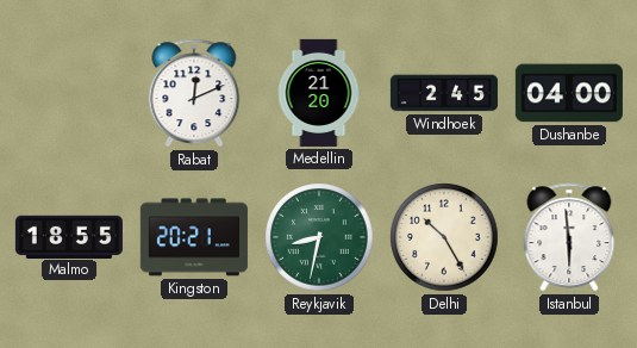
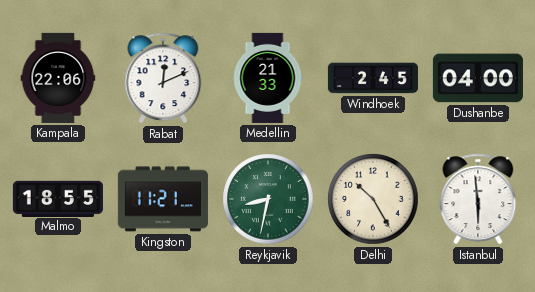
Kampala: none -> 22:06 (58, 78)
Medellin: 21:20 -> 21:33 (268, 78)
Kingston: 20:21 -> 11:21 (163, 199)
